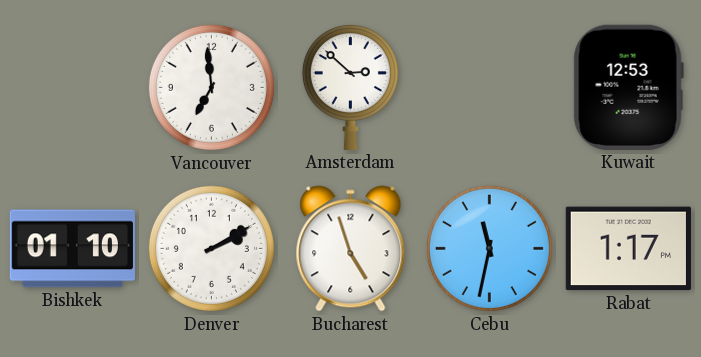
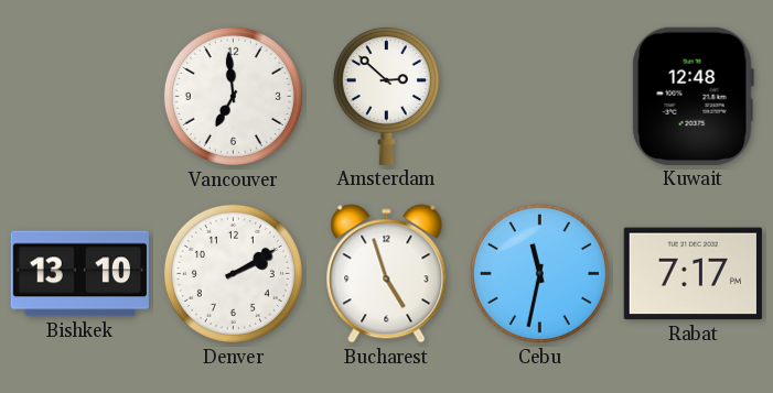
Kuwait: 12:53 -> 12:48 (693, 96)
Bishkek: 01:10 -> 13:10 (79, 274)
Rabat: 1:17 -> 7:17 (693, 274)
